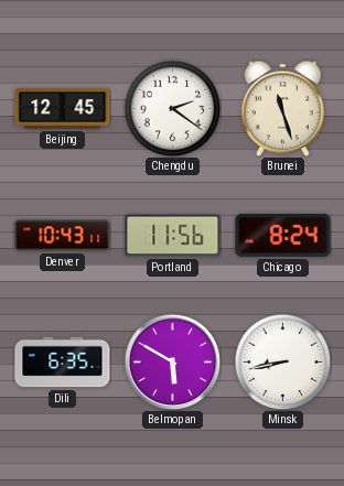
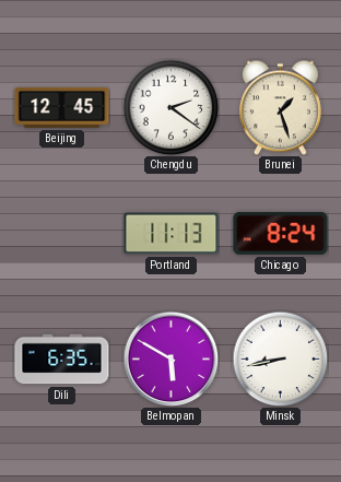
Brunei: 11:27 -> 1:27 (280, 107)
Denver: 10:43 -> none (63, 236)
Portland: 11:56 -> 11:13 (172, 234)
